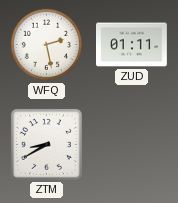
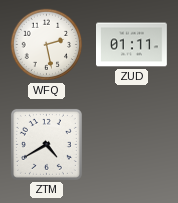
ZTM: 8:40 -> 4:40 (46, 144)
